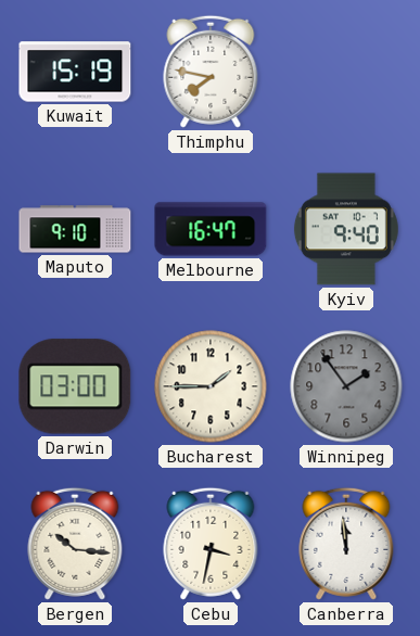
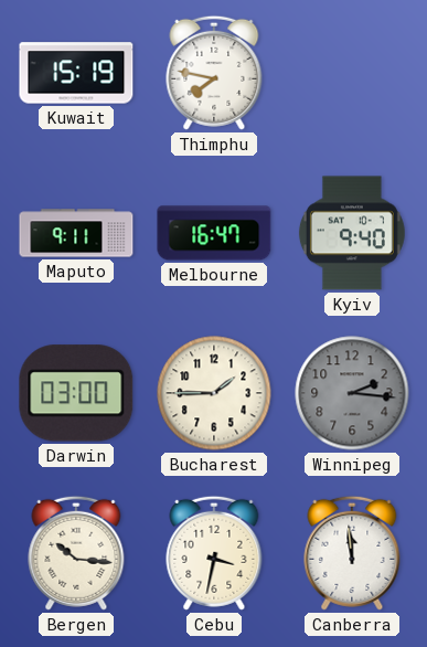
Maputo: 9:10 -> 9:11 (76, 233)
Winnipeg: 1:54 -> 2:16 (352, 393)
